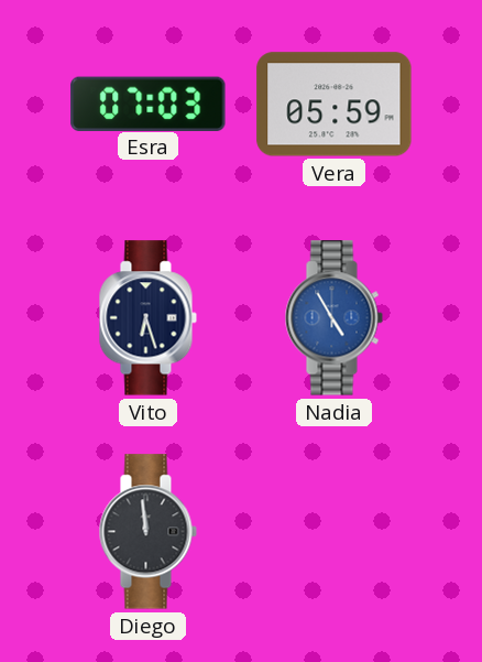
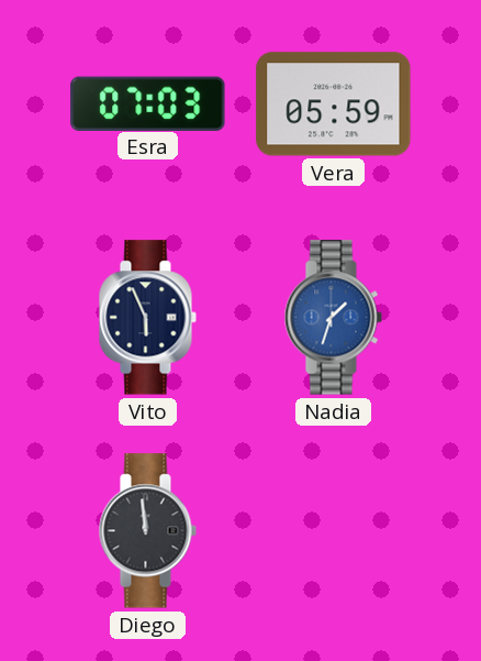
Vito: 6:27 -> 5:56 (147, 318)
Nadia: 4:55 -> 1:33 (333, 318)
